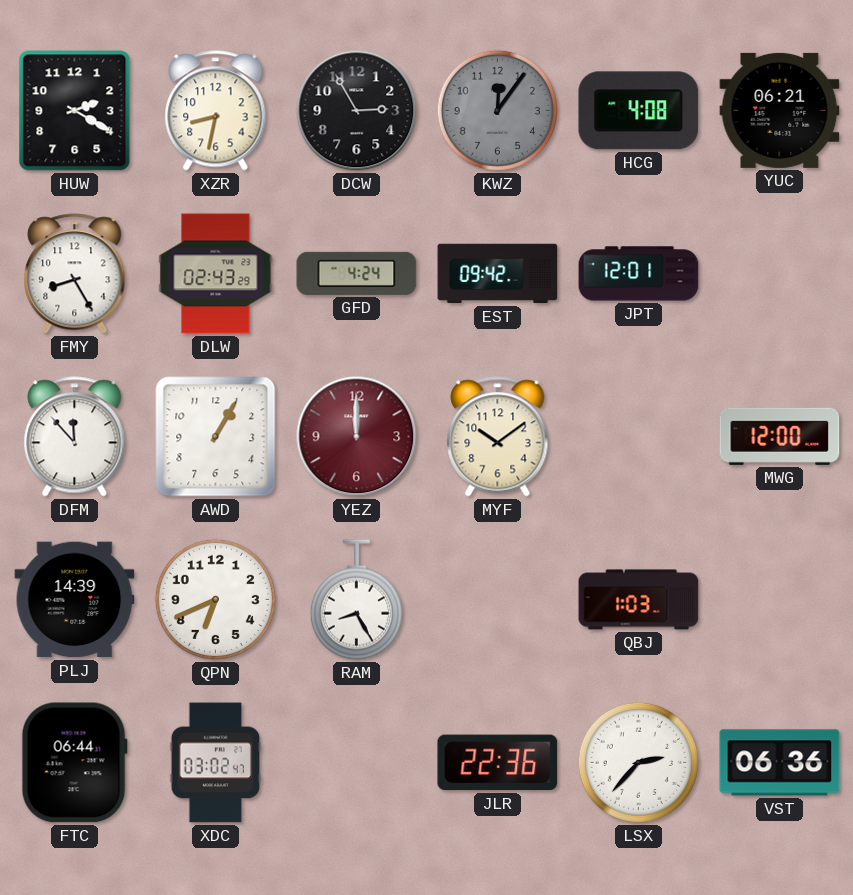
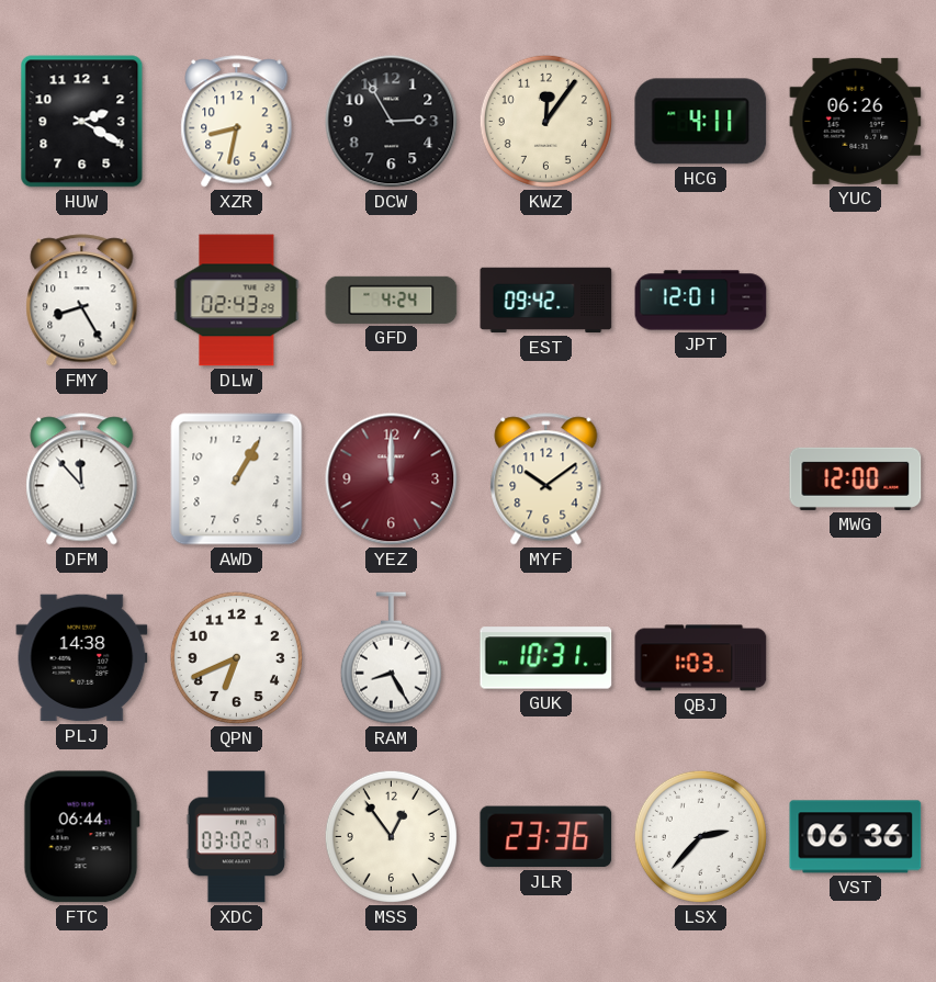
KWZ dial: grey -> cream (545, 121)
HCG: 4:08 -> 4:11 (701, 122)
YUC: 06:21 -> 06:26 (856, 121)
PLJ: 14:39 -> 14:38 (82, 658)
GUK: none -> 10:31 (546, 658)
MSS: none -> 12:54 (391, 836)
JLR: 22:36 -> 23:36 (546, 837)
